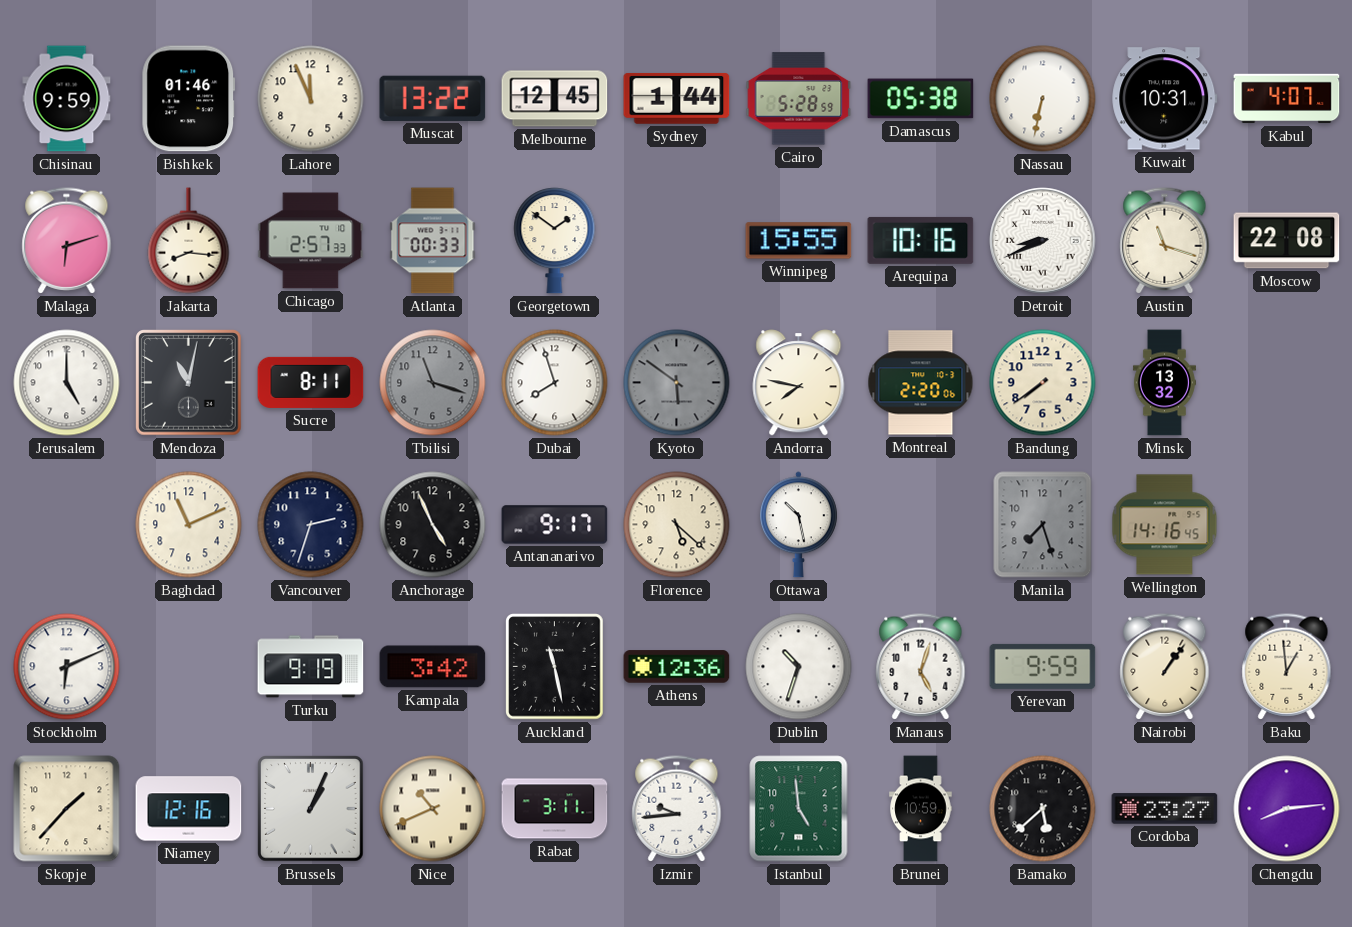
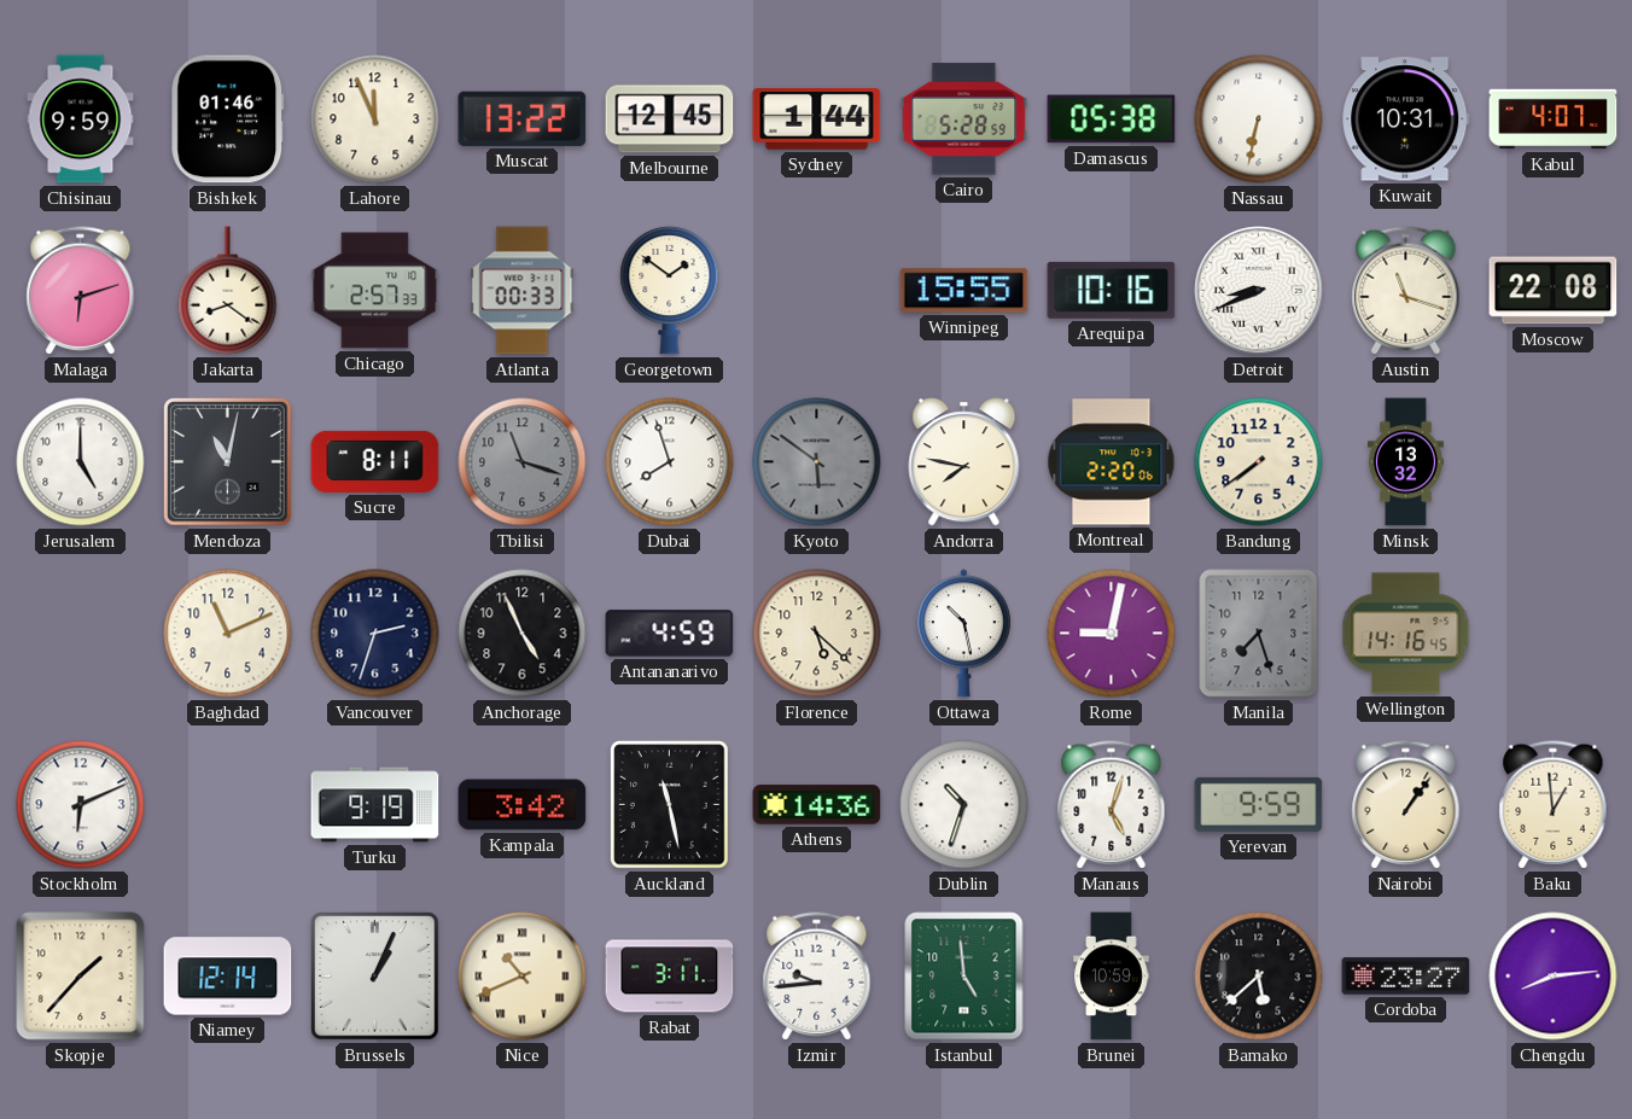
Jakarta: 8:16 -> 8:21 (228, 291)
Antananarivo: 9:17 -> 4:59 (670, 634)
Rome: none -> 9:02 (1112, 634)
Athens: 12:36 -> 14:36 (817, 805)
Niamey: 12:16 -> 12:14 (228, 977)
